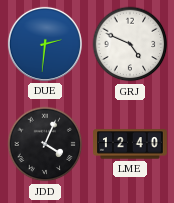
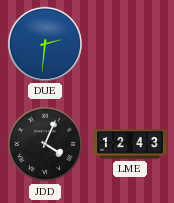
GRJ: 4:49 -> none (130, 44)
LME: 12:40 -> 12:43 (131, 144)
